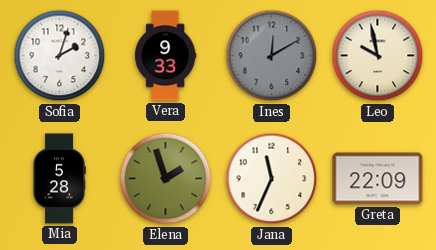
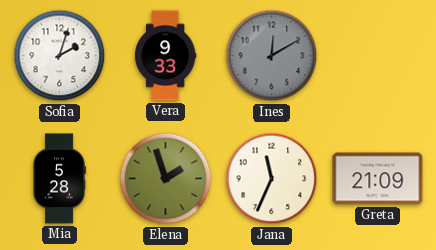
Leo: 9:58 -> none (378, 56)
Greta: 22:09 -> 21:09 (378, 179)
